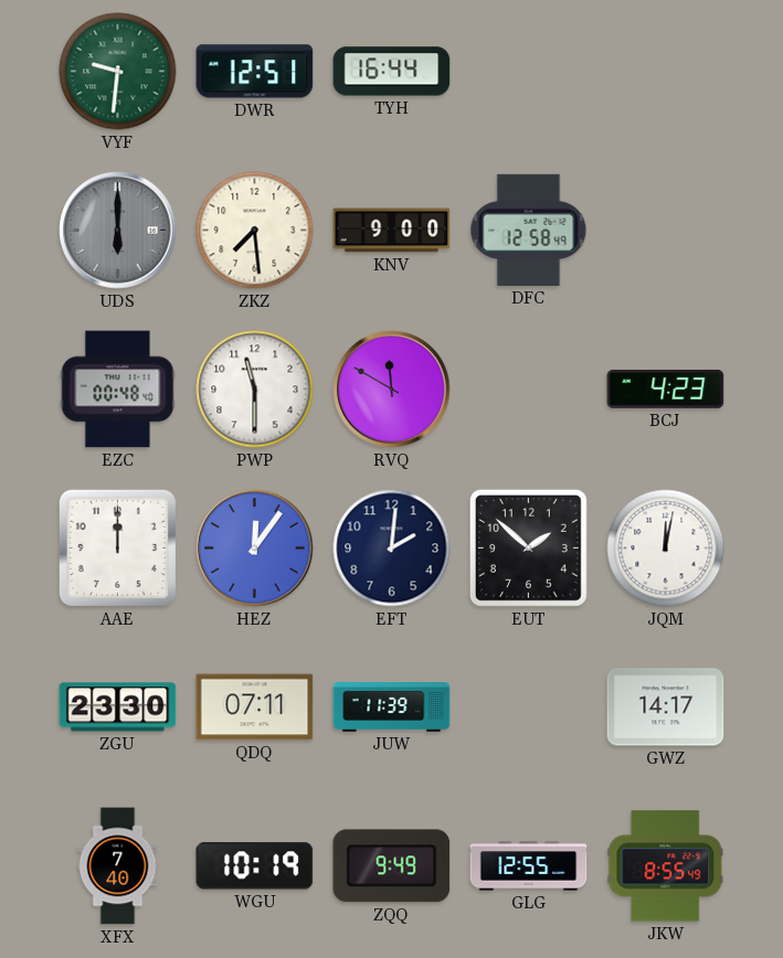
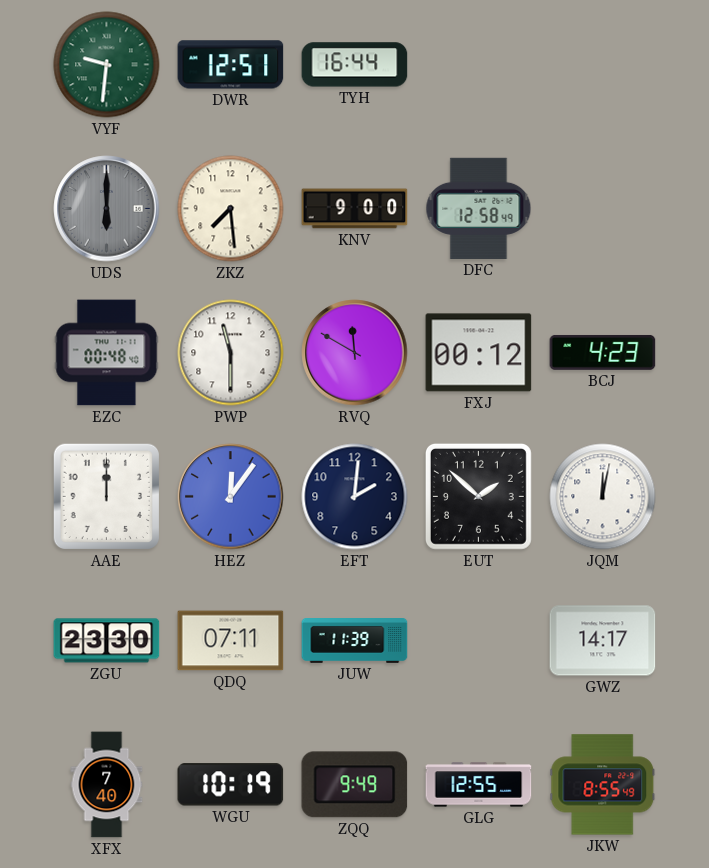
FXJ: none -> 00:12 (479, 353)
